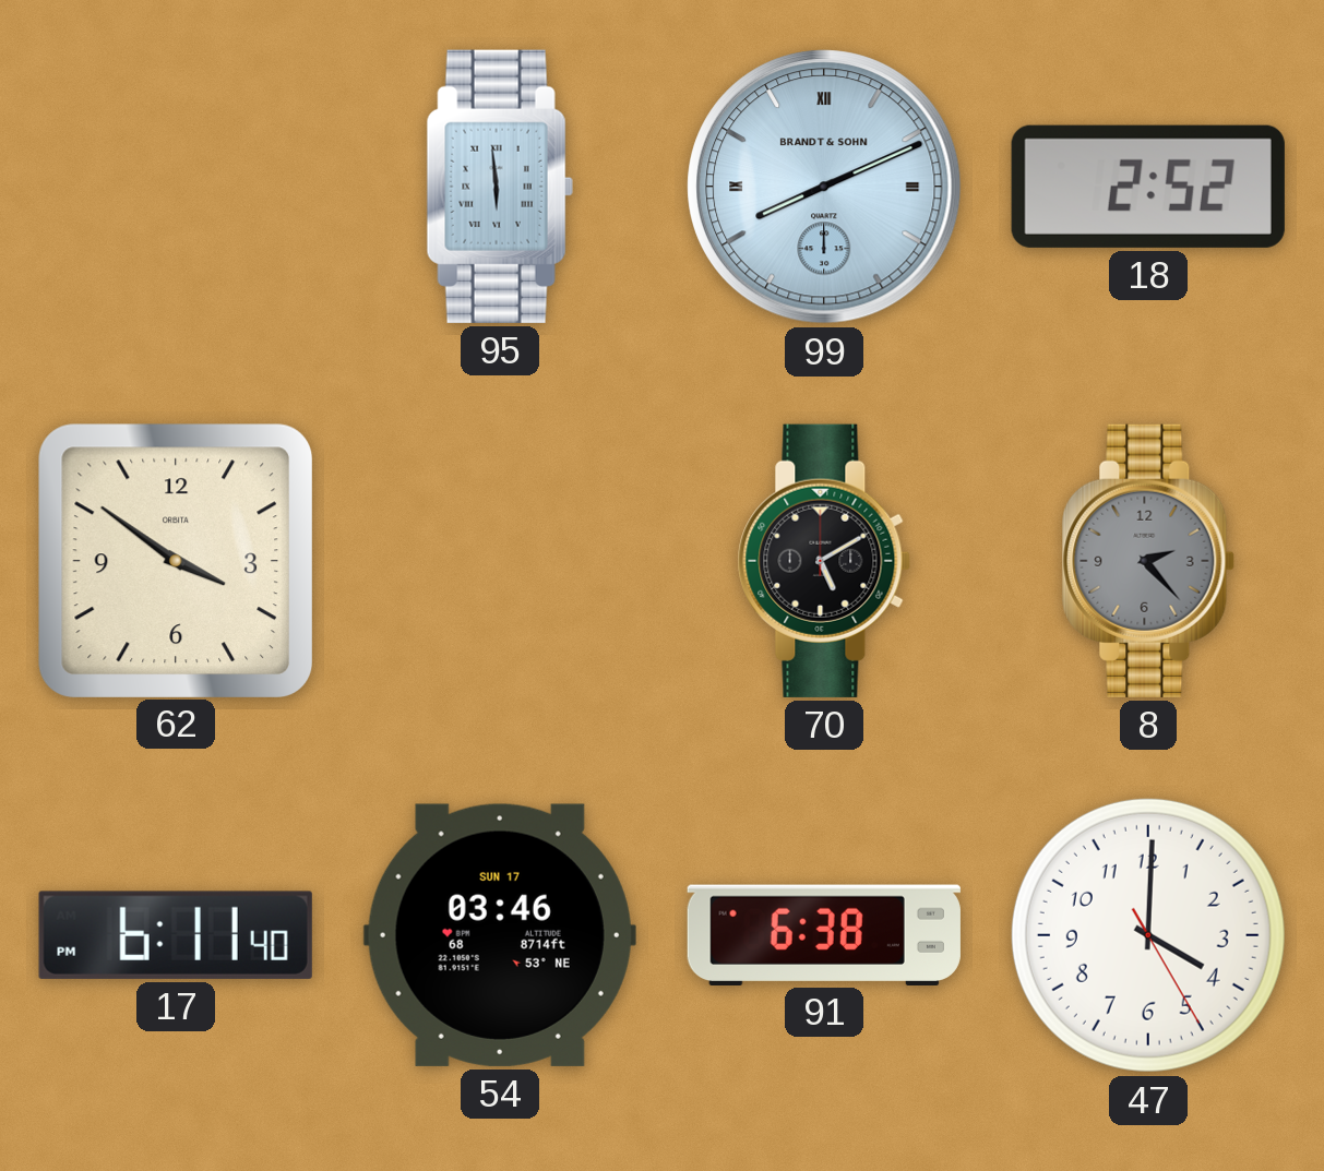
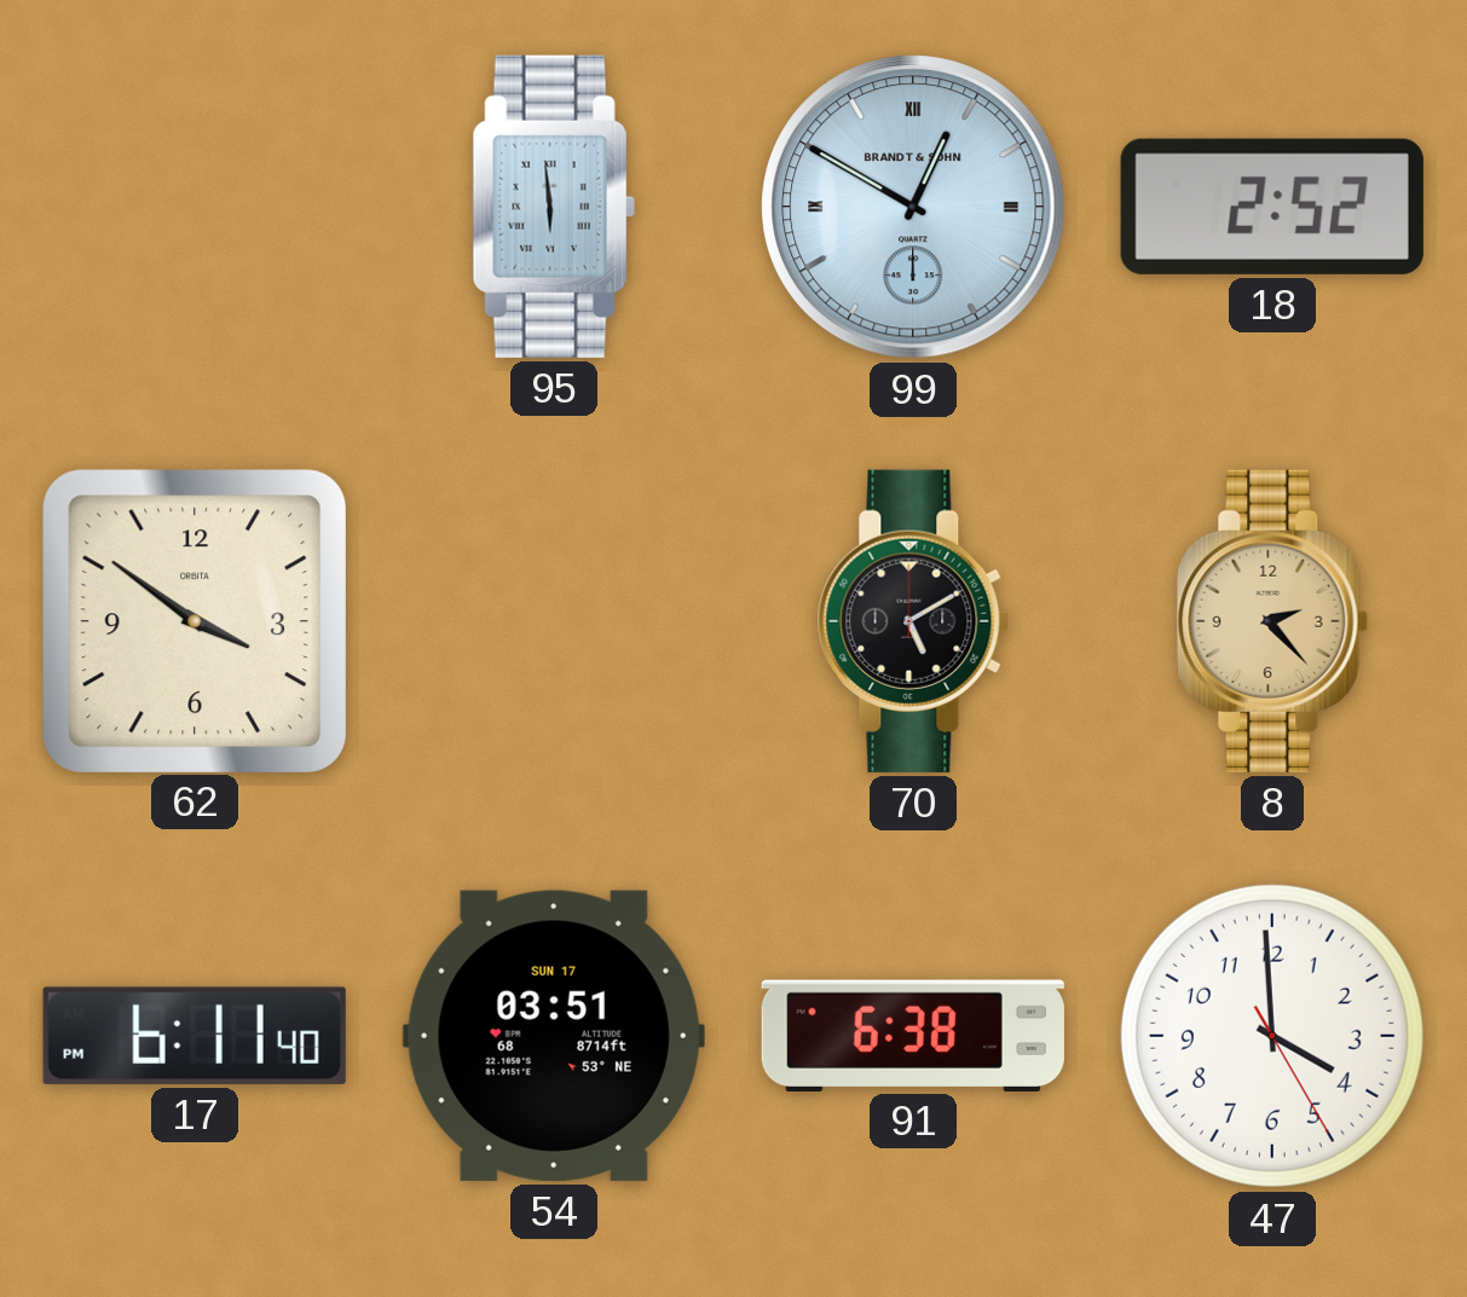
99: 8:11 -> 12:50 (913, 207)
8 dial: grey -> champagne (1272, 621)
54: 03:46 -> 03:51 (554, 1036)
47: 4:00 -> 3:59 (1272, 1036)
